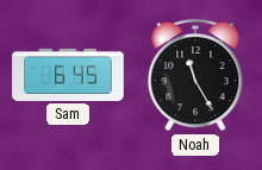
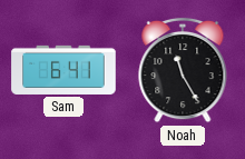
Sam: 6:45 -> 6:41 (63, 70)
